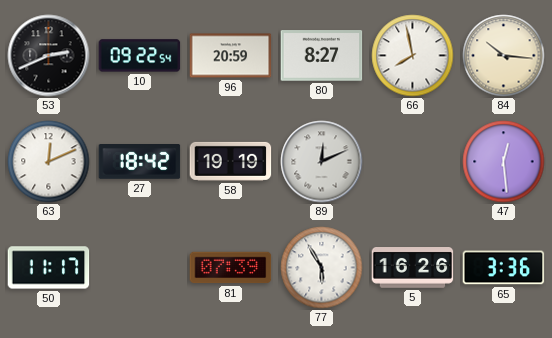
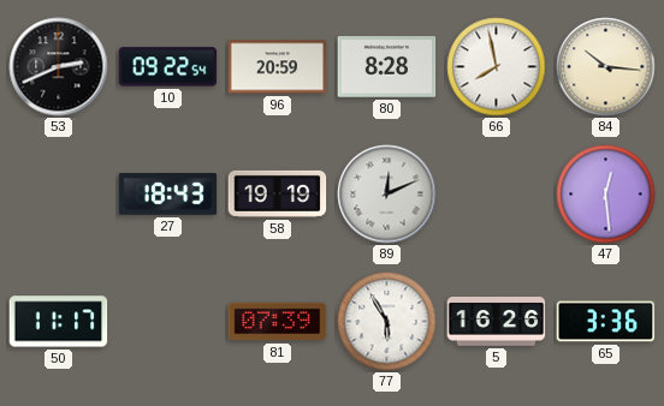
80: 8:27 -> 8:28 (387, 67)
63: 12:11 -> none (49, 162)
27: 18:42 -> 18:43 (168, 195)
